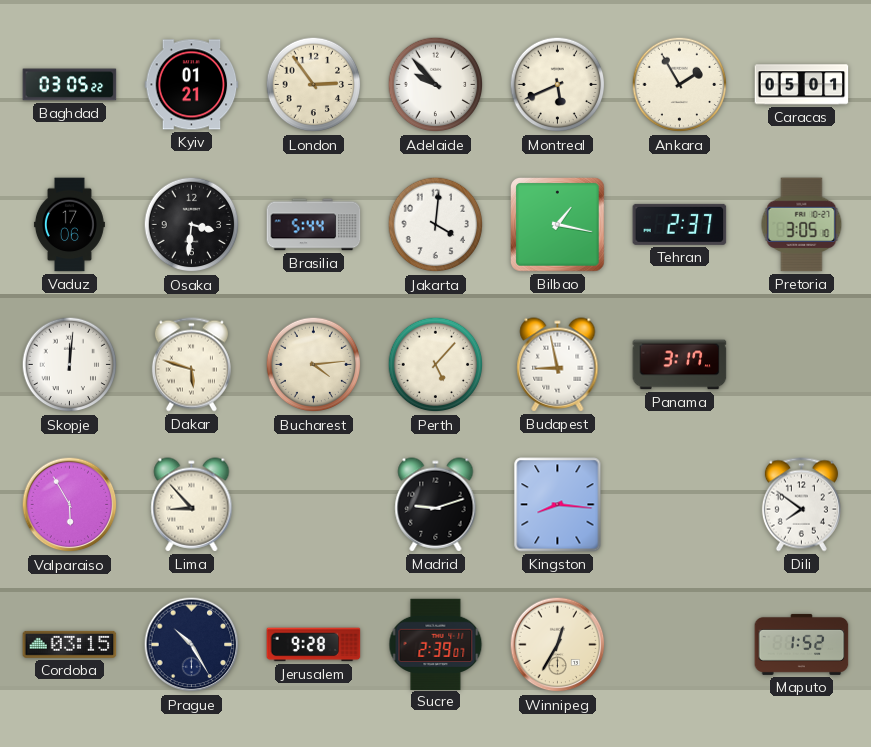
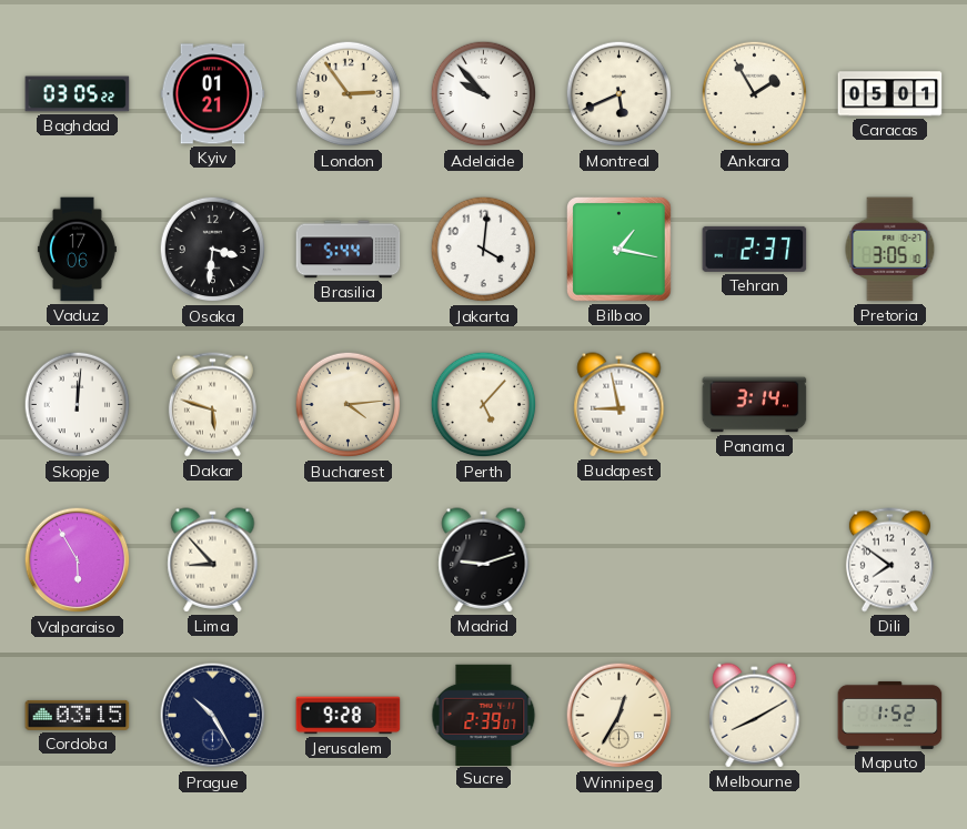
Panama: 3:17 -> 3:14 (755, 405)
Kingston: 8:16 -> none (558, 505)
Melbourne: none -> 8:10 (755, 716)
